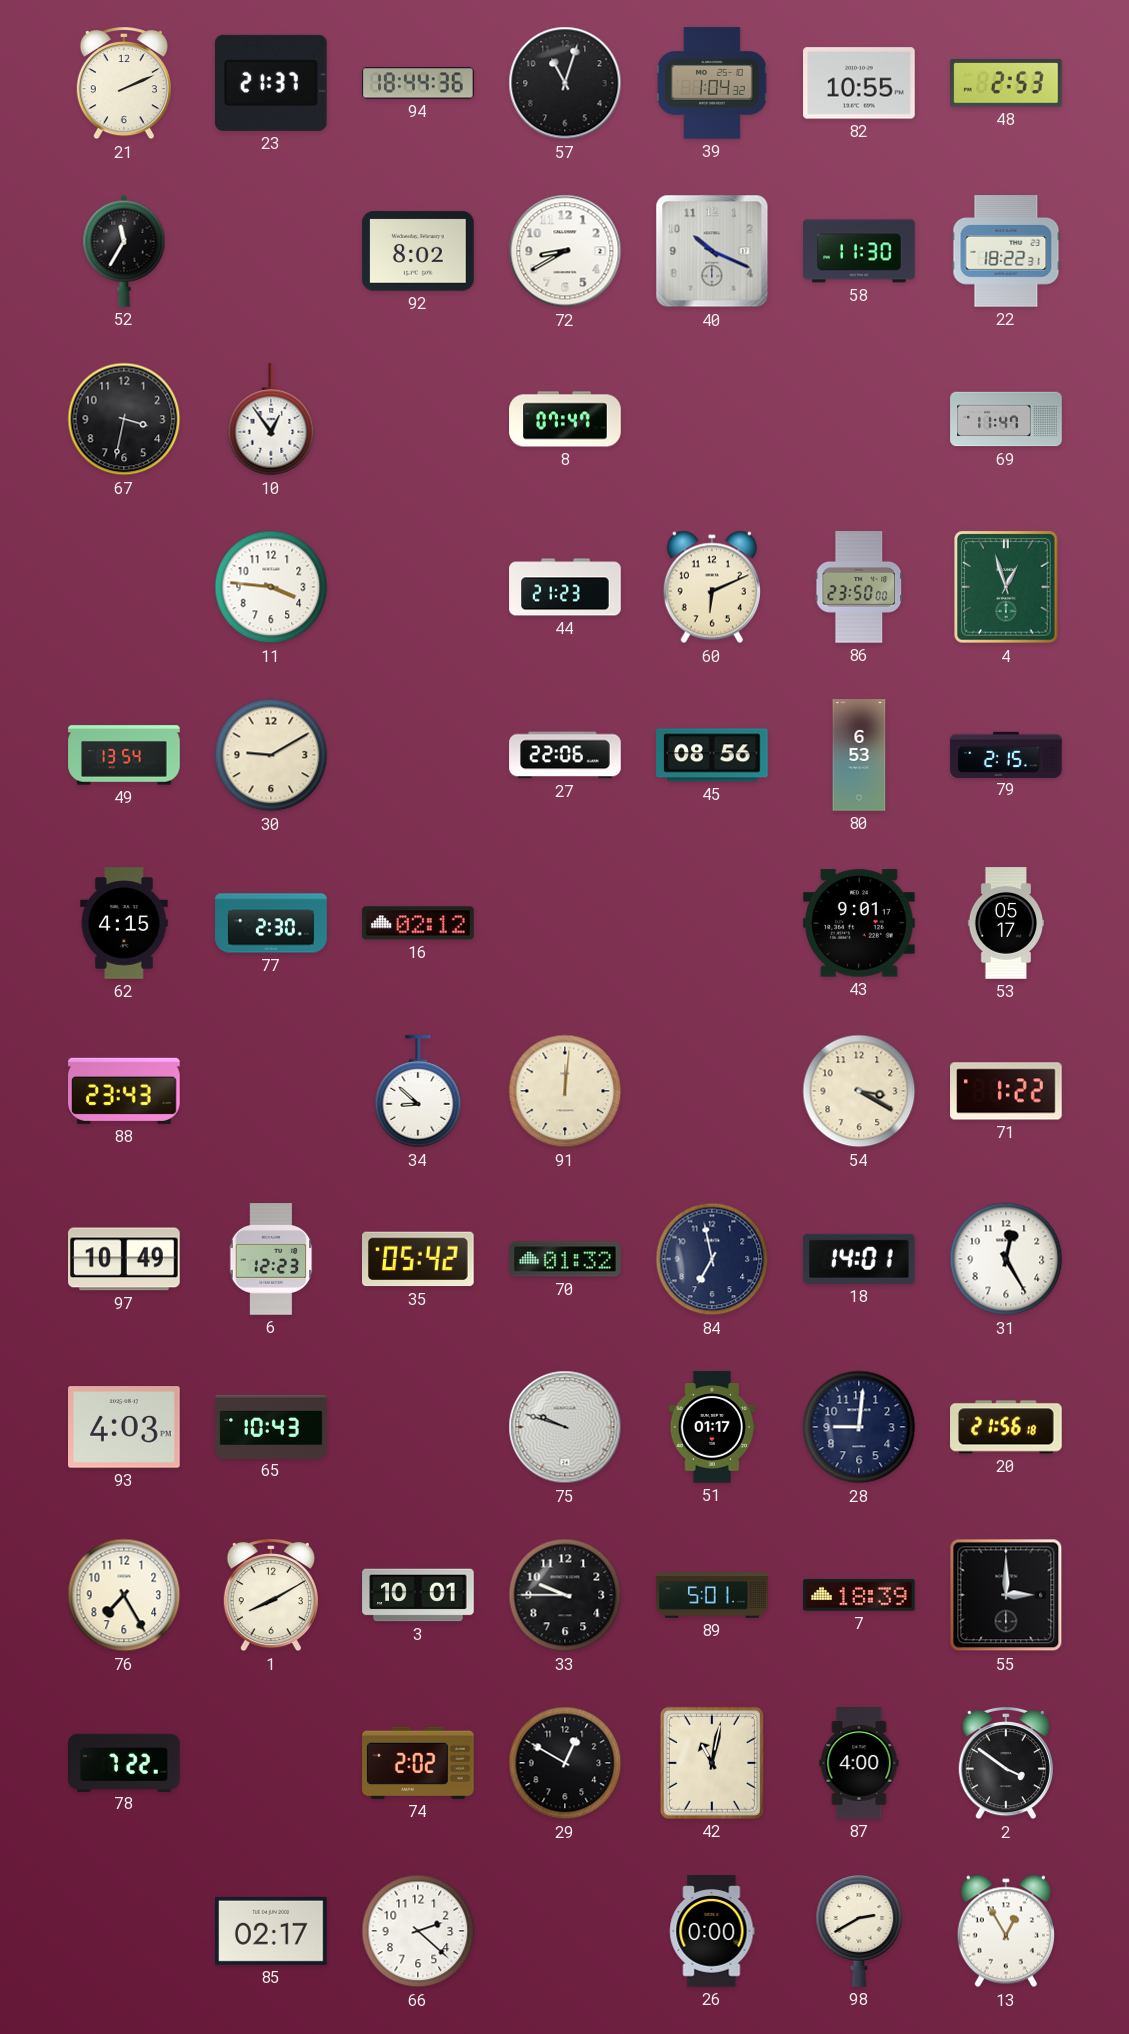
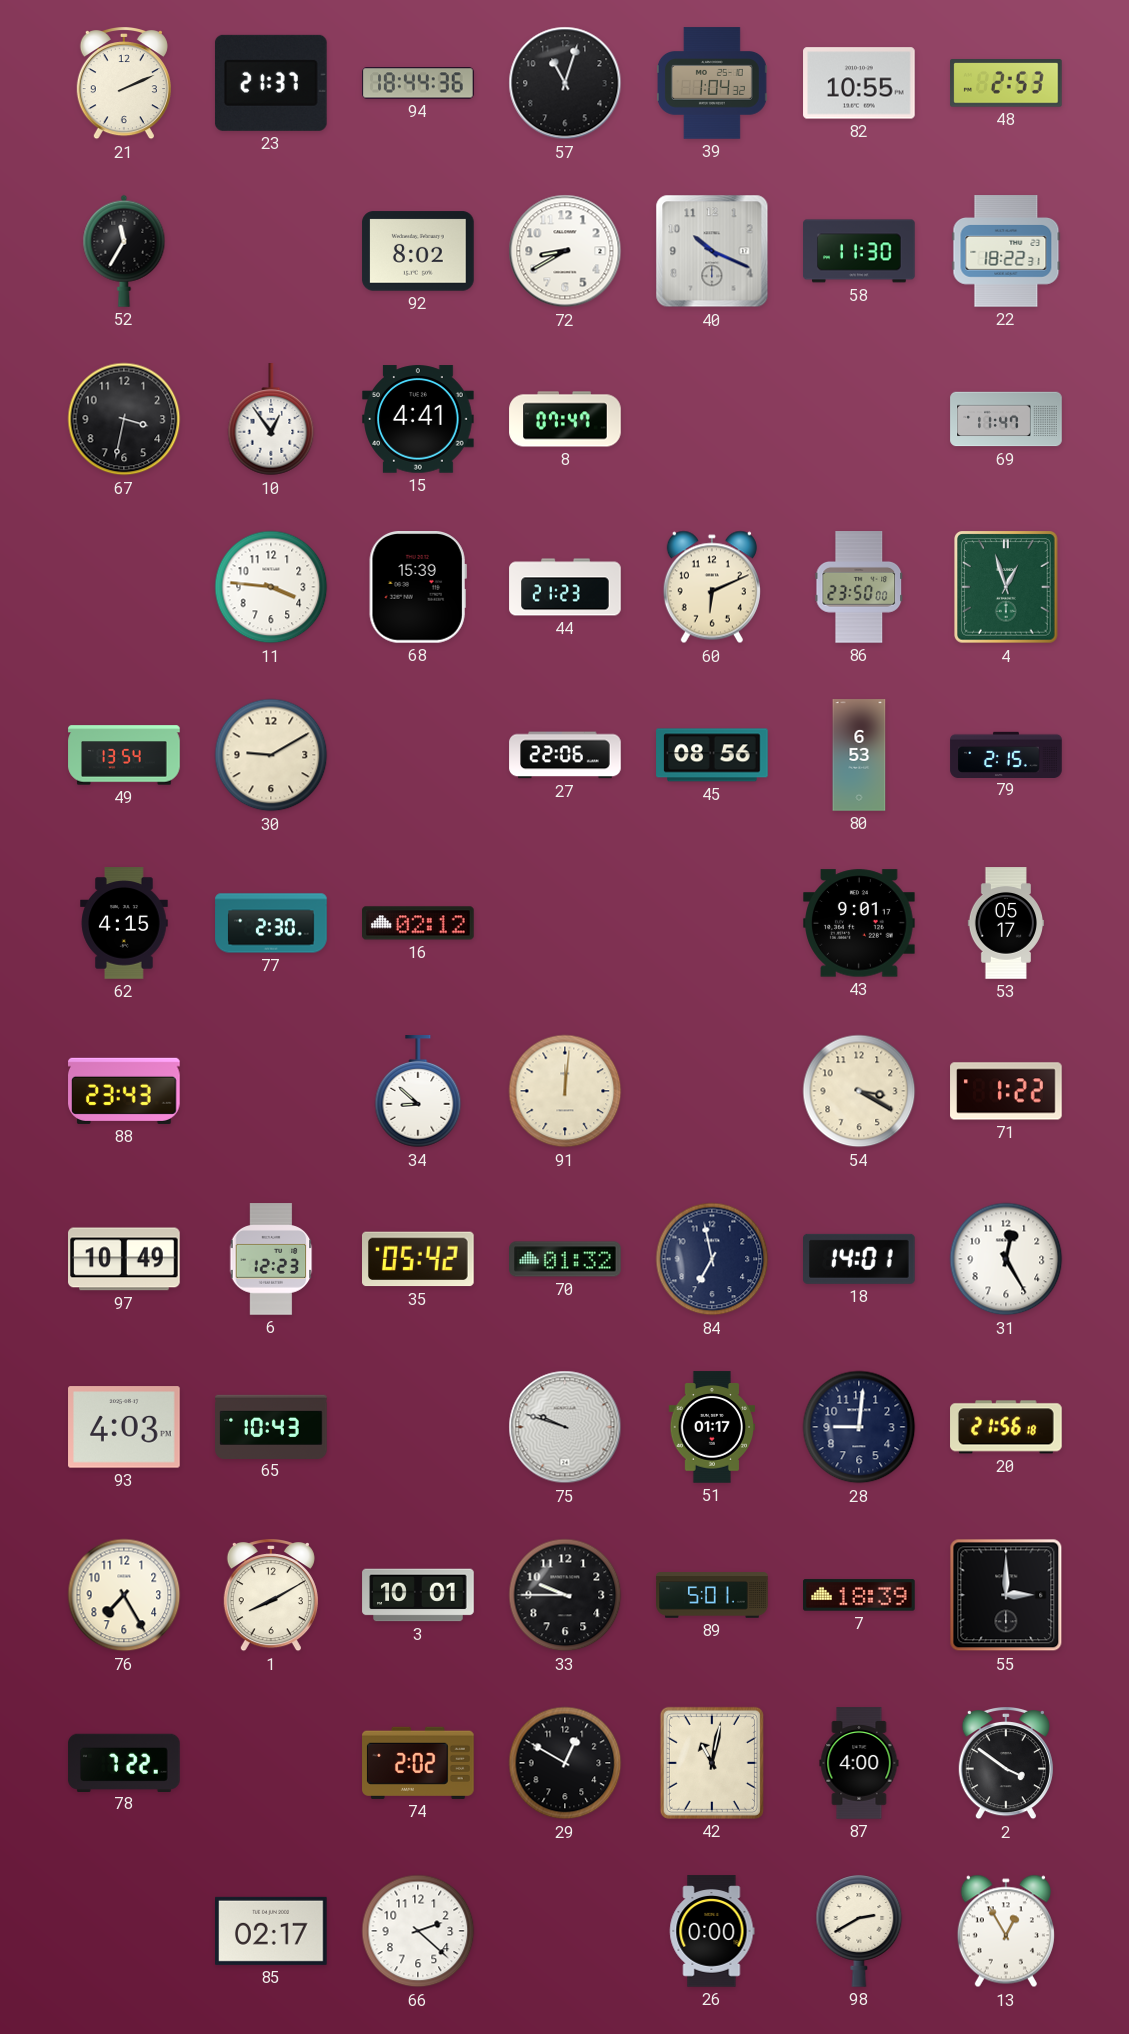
15: none -> 4:41 (418, 419)
68: none -> 15:39 (418, 588)
